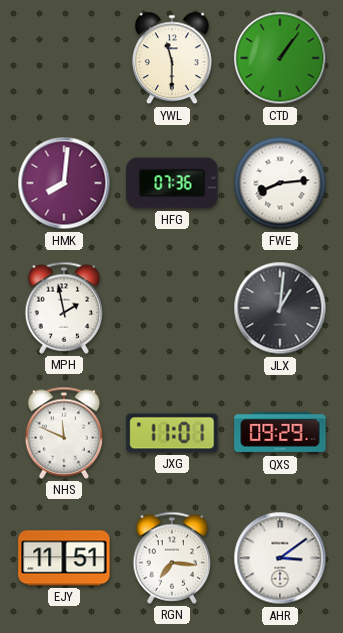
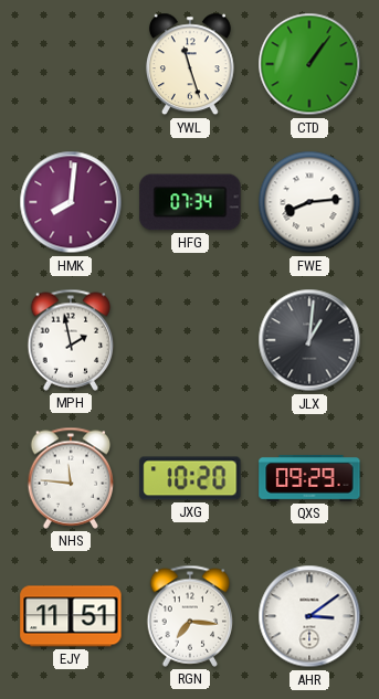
YWL: 11:30 -> 11:27 (190, 64)
HFG: 07:36 -> 07:34 (190, 202)
NHS: 11:49 -> 11:46 (71, 478)
JXG: 11:01 -> 10:20 (190, 478)
